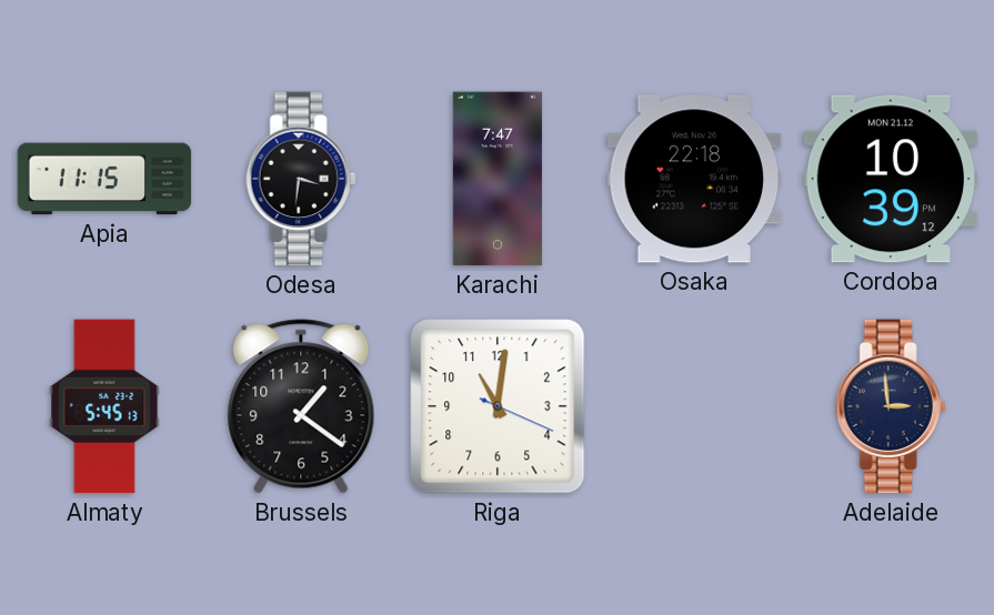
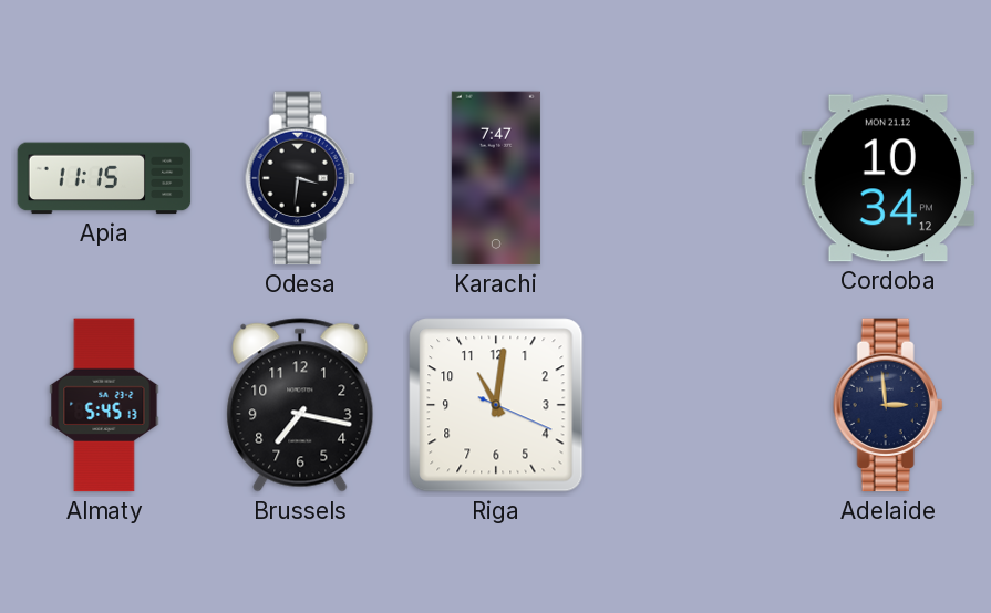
Osaka: 22:18 -> none (694, 179)
Cordoba: 10:39 -> 10:34 (888, 178)
Brussels: 1:21 -> 7:17 (300, 405)
